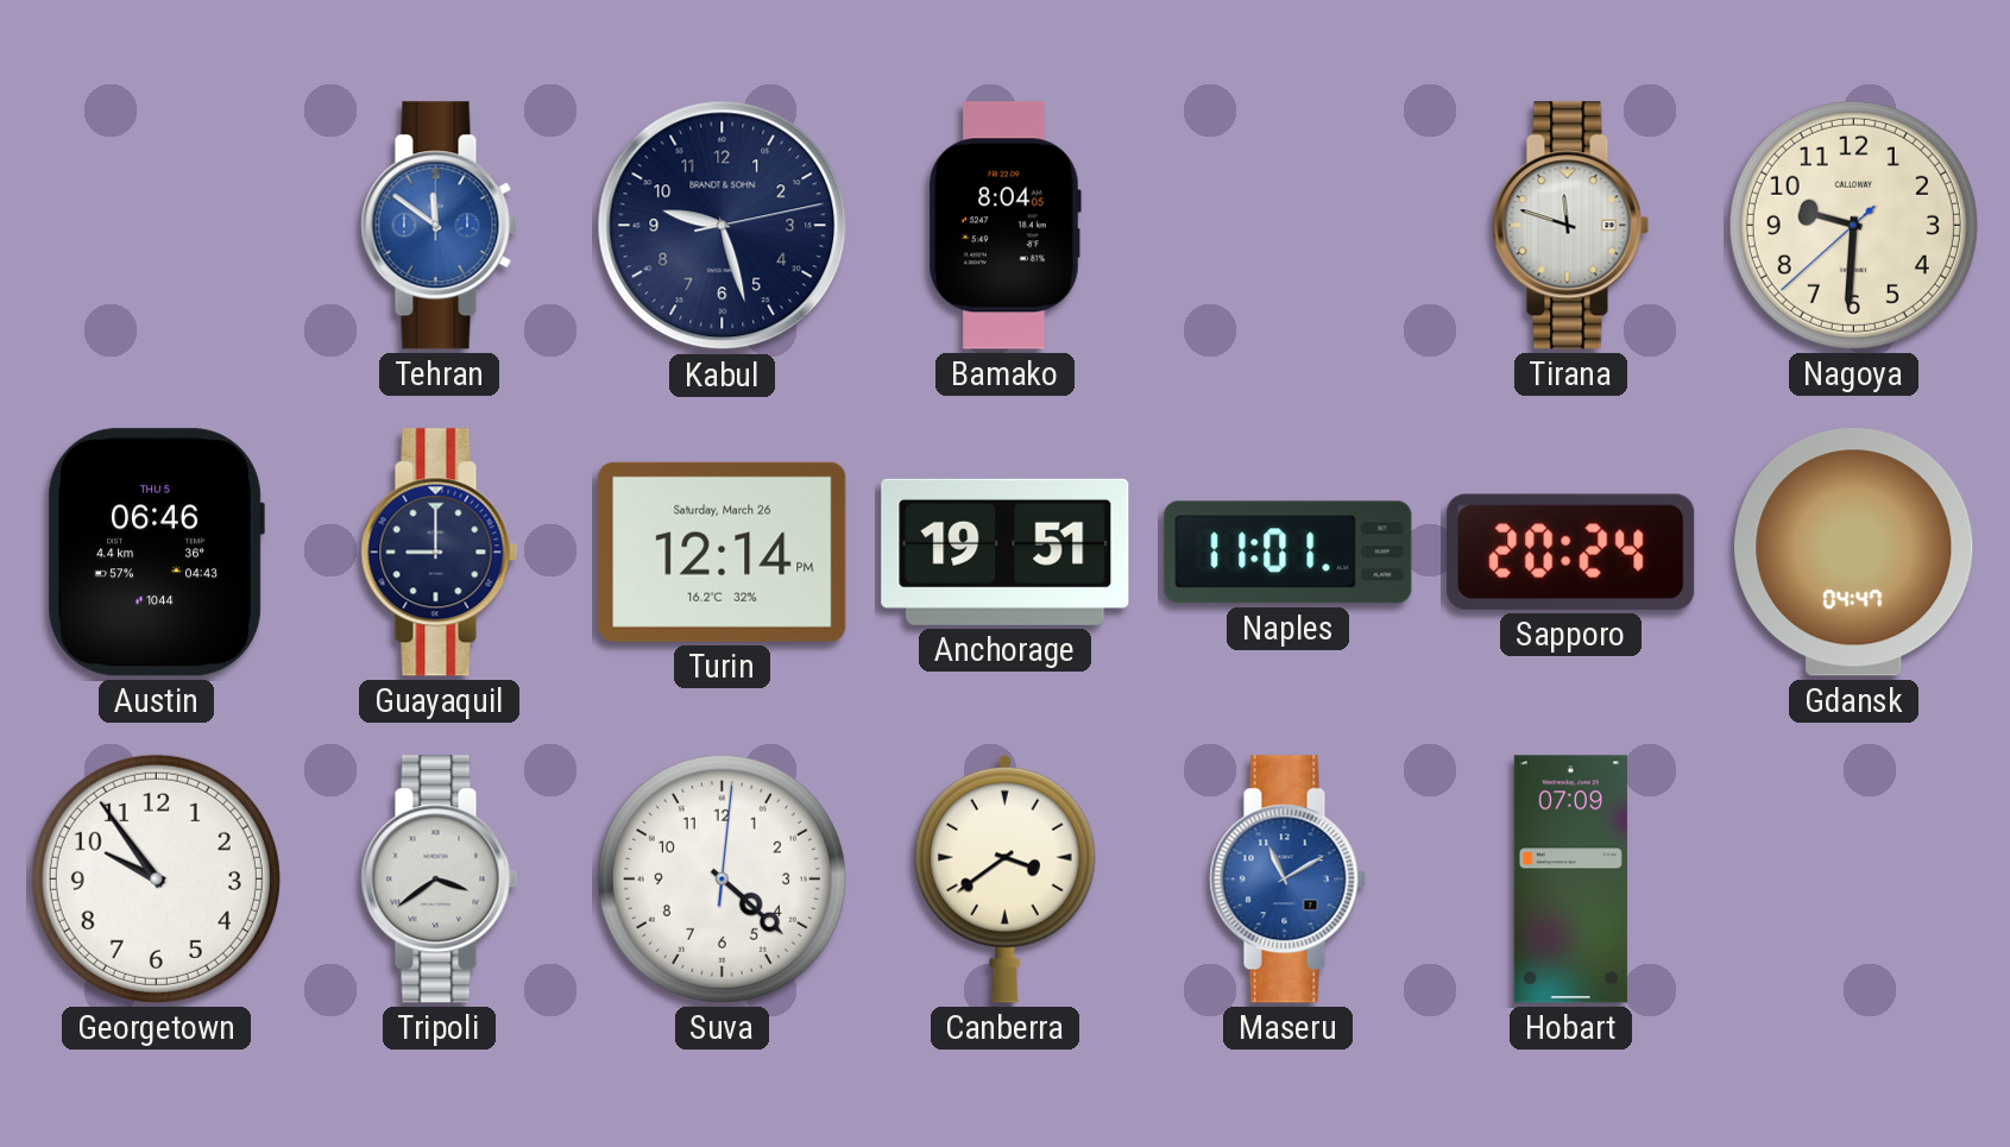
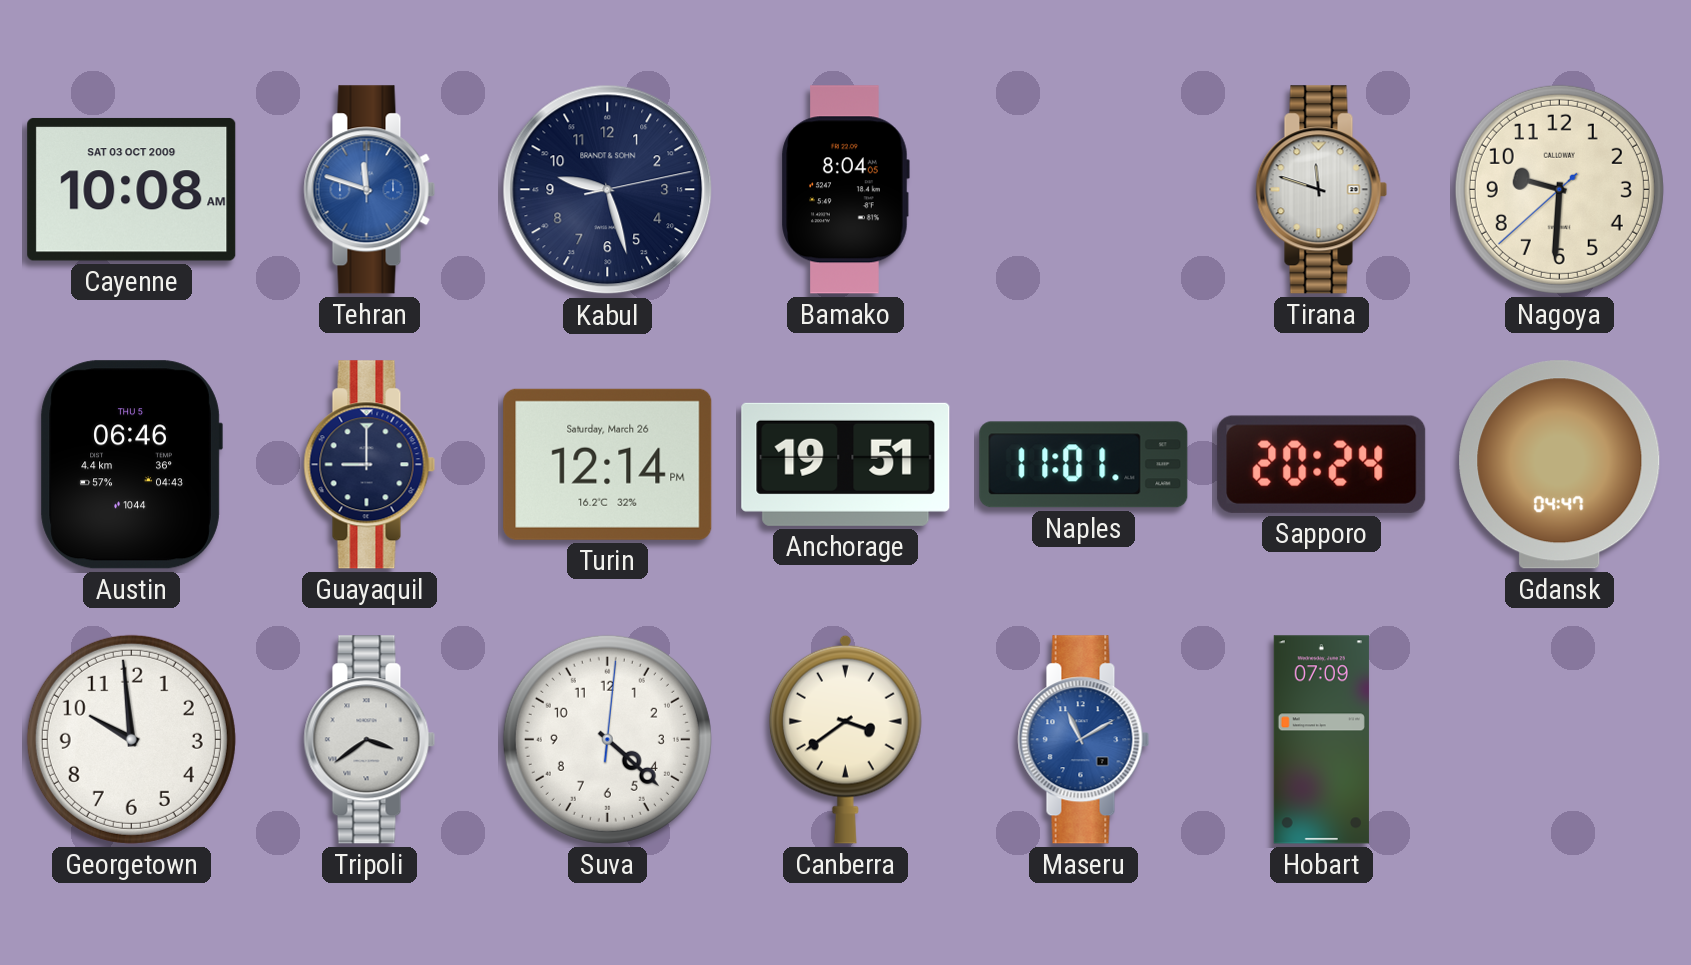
Cayenne: none -> 10:08 (132, 189)
Tehran: 11:51 -> 11:48 (370, 190)
Georgetown: 9:54 -> 9:59 (131, 739)
